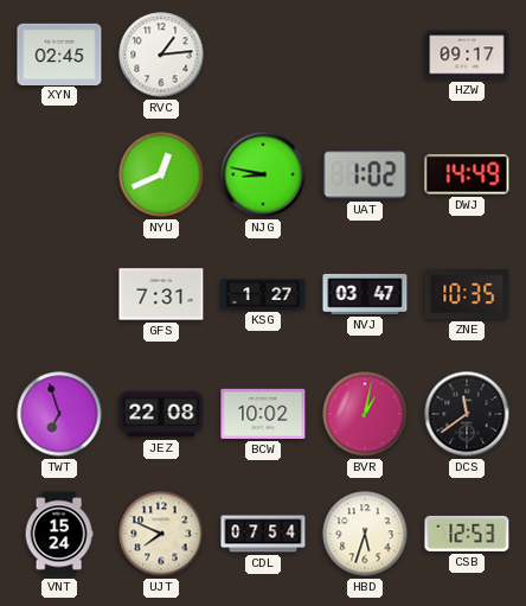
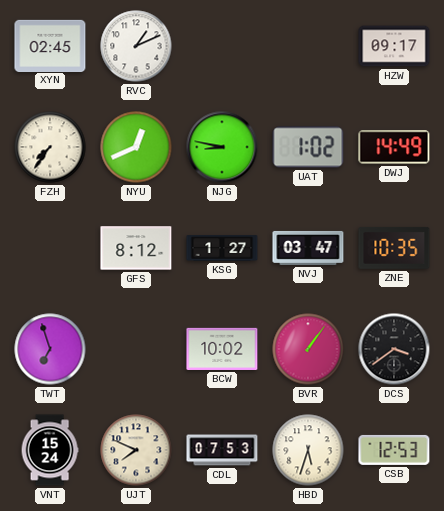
RVC: 1:14 -> 1:11 (136, 46)
FZH: none -> 7:36 (50, 147)
GFS: 7:31 -> 8:12 (136, 248)
JEZ: 22:08 -> none (161, 414)
BVR: 1:02 -> 1:06 (308, 349)
DCS: 11:39 -> 3:39 (394, 349)
CDL: 07:54 -> 07:53 (222, 450)
